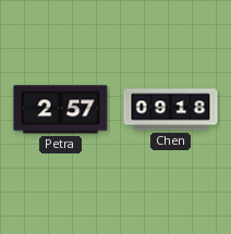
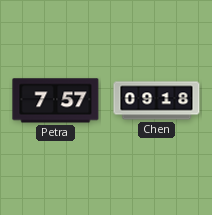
Petra: 2:57 -> 7:57 (56, 101)
